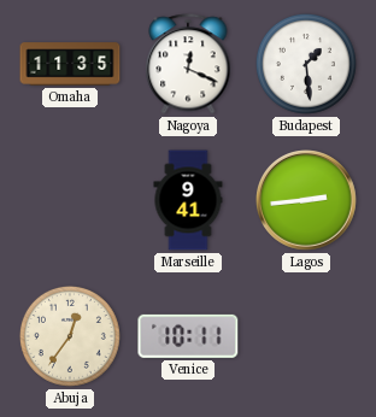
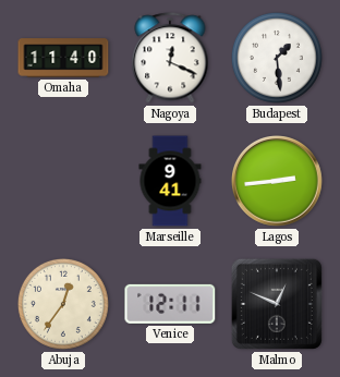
Omaha: 11:35 -> 11:40 (63, 58)
Venice: 10:11 -> 12:11 (170, 304)
Malmo: none -> 12:49 (277, 304)
